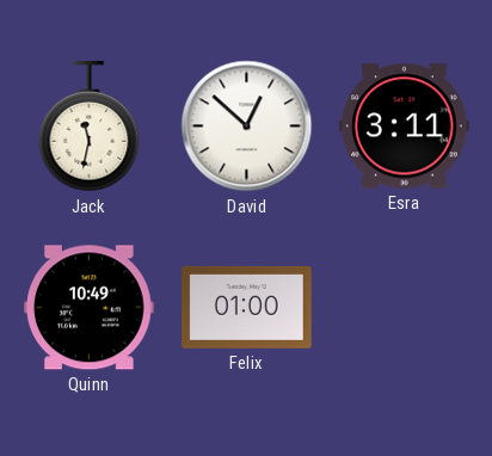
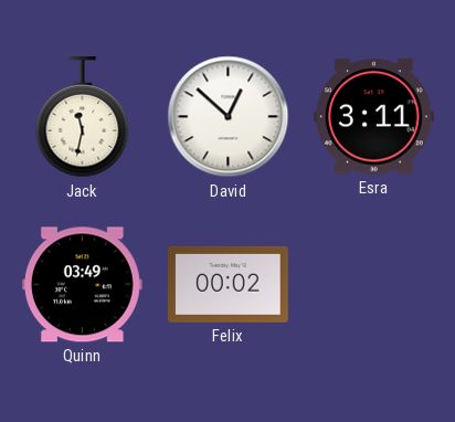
Quinn: 10:49 -> 03:49 (82, 285)
Felix: 01:00 -> 00:02 (229, 284)
